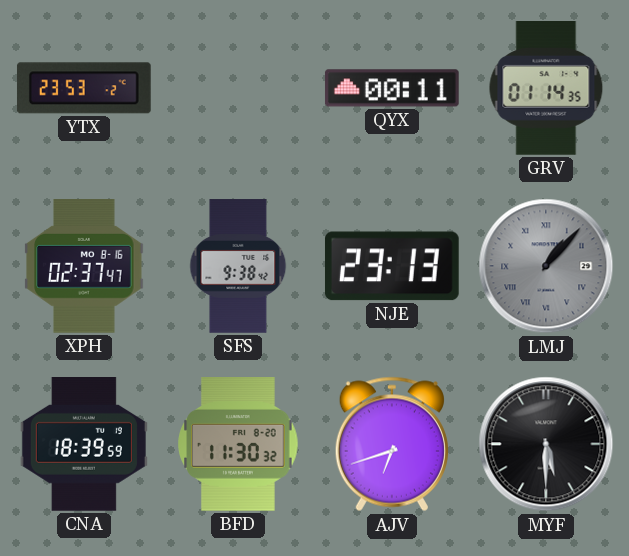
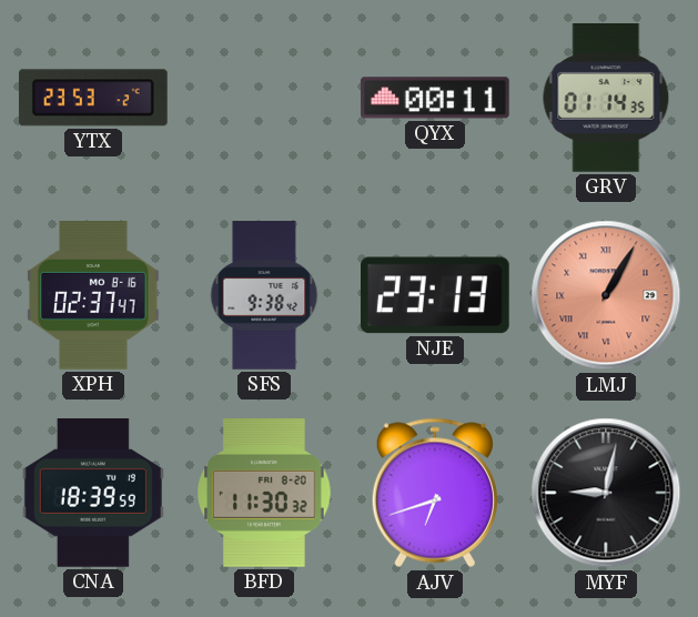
LMJ: 1:07 -> 1:05 (606, 295)
LMJ dial: grey -> salmon (606, 295)
MYF: 5:30 -> 9:02 (606, 493)
